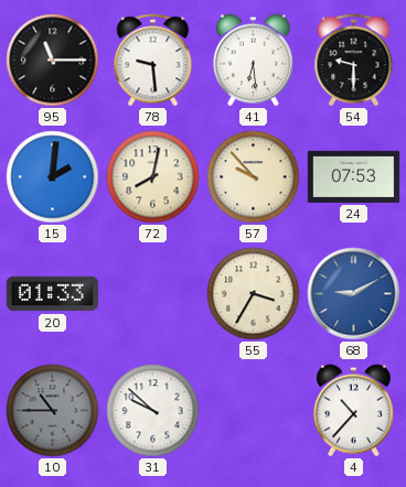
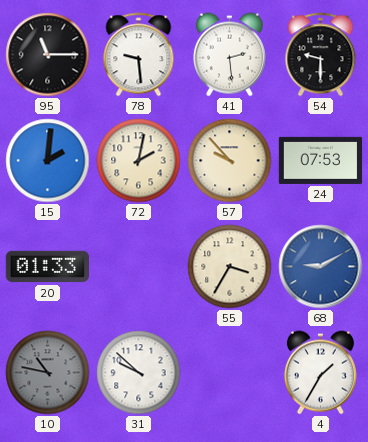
41: 6:29 -> 2:29 (229, 55)
72: 8:02 -> 2:02 (139, 161)
10: 10:45 -> 10:47 (48, 373)
4: 10:37 -> 1:35 (320, 373)
